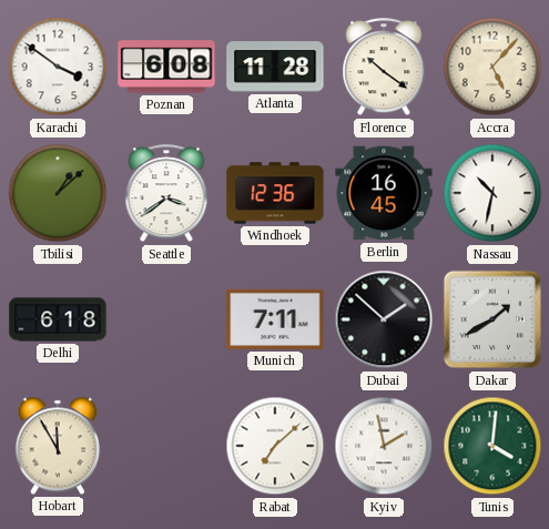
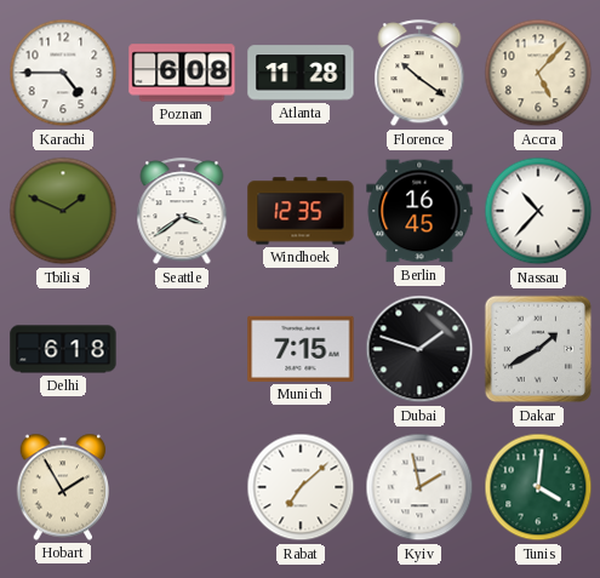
Karachi: 3:51 -> 4:45 (63, 73)
Tbilisi: 1:08 -> 1:49 (63, 211)
Windhoek: 12:36 -> 12:35 (301, 211)
Nassau: 10:32 -> 10:37 (538, 211)
Munich: 7:11 -> 7:15 (301, 349)
Dubai: 1:52 -> 1:48 (419, 349)
Hobart: 11:55 -> 1:55 (63, 487)
